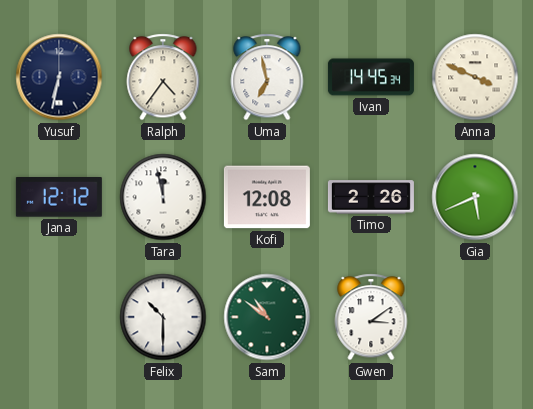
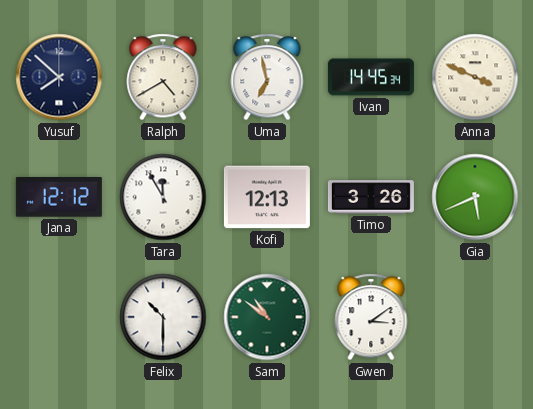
Yusuf: 6:32 -> 7:52 (59, 77)
Ralph: 4:36 -> 4:40 (163, 77)
Tara: 11:58 -> 11:55 (163, 197)
Kofi: 12:08 -> 12:13 (267, 197)
Timo: 2:26 -> 3:26 (371, 197)
